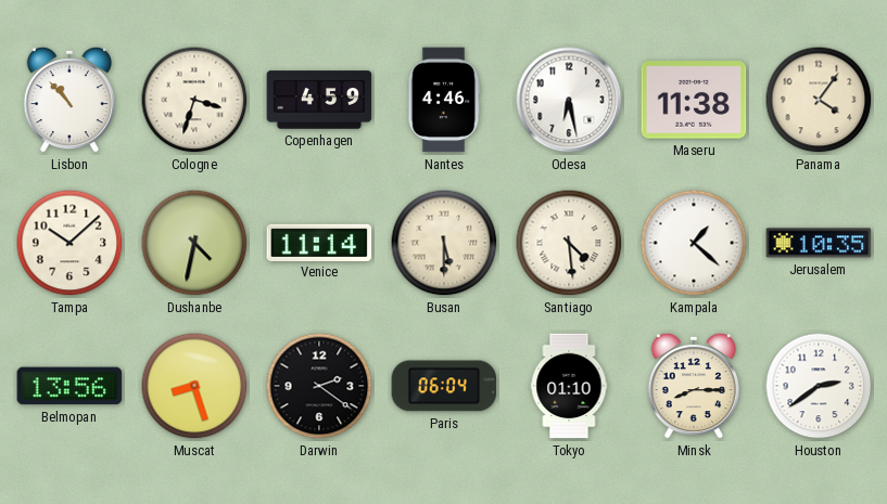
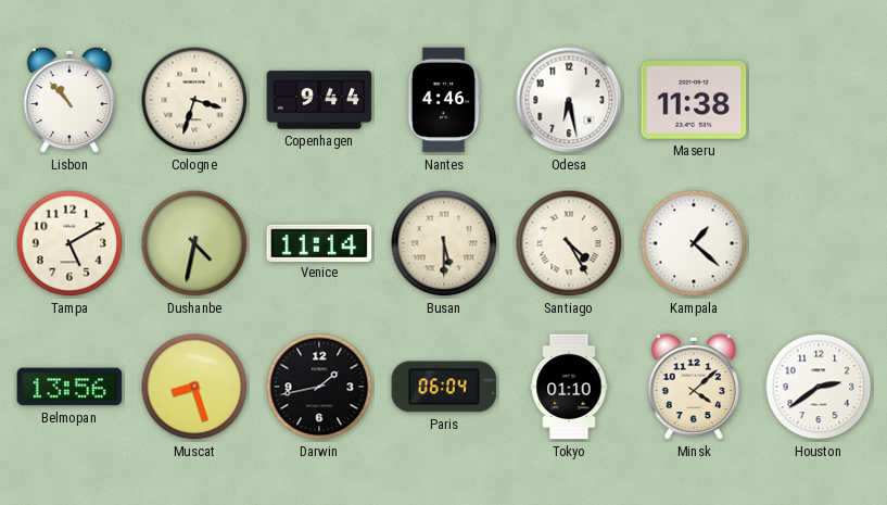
Copenhagen: 4:59 -> 9:44 (319, 100)
Panama: 4:06 -> none (819, 100)
Tampa: 10:08 -> 5:10 (69, 243)
Santiago: 4:29 -> 4:25 (569, 243)
Jerusalem: 10:35 -> none (819, 243)
Darwin: 2:21 -> 1:43 (319, 387)
Minsk: 8:15 -> 4:08 (693, 387)
